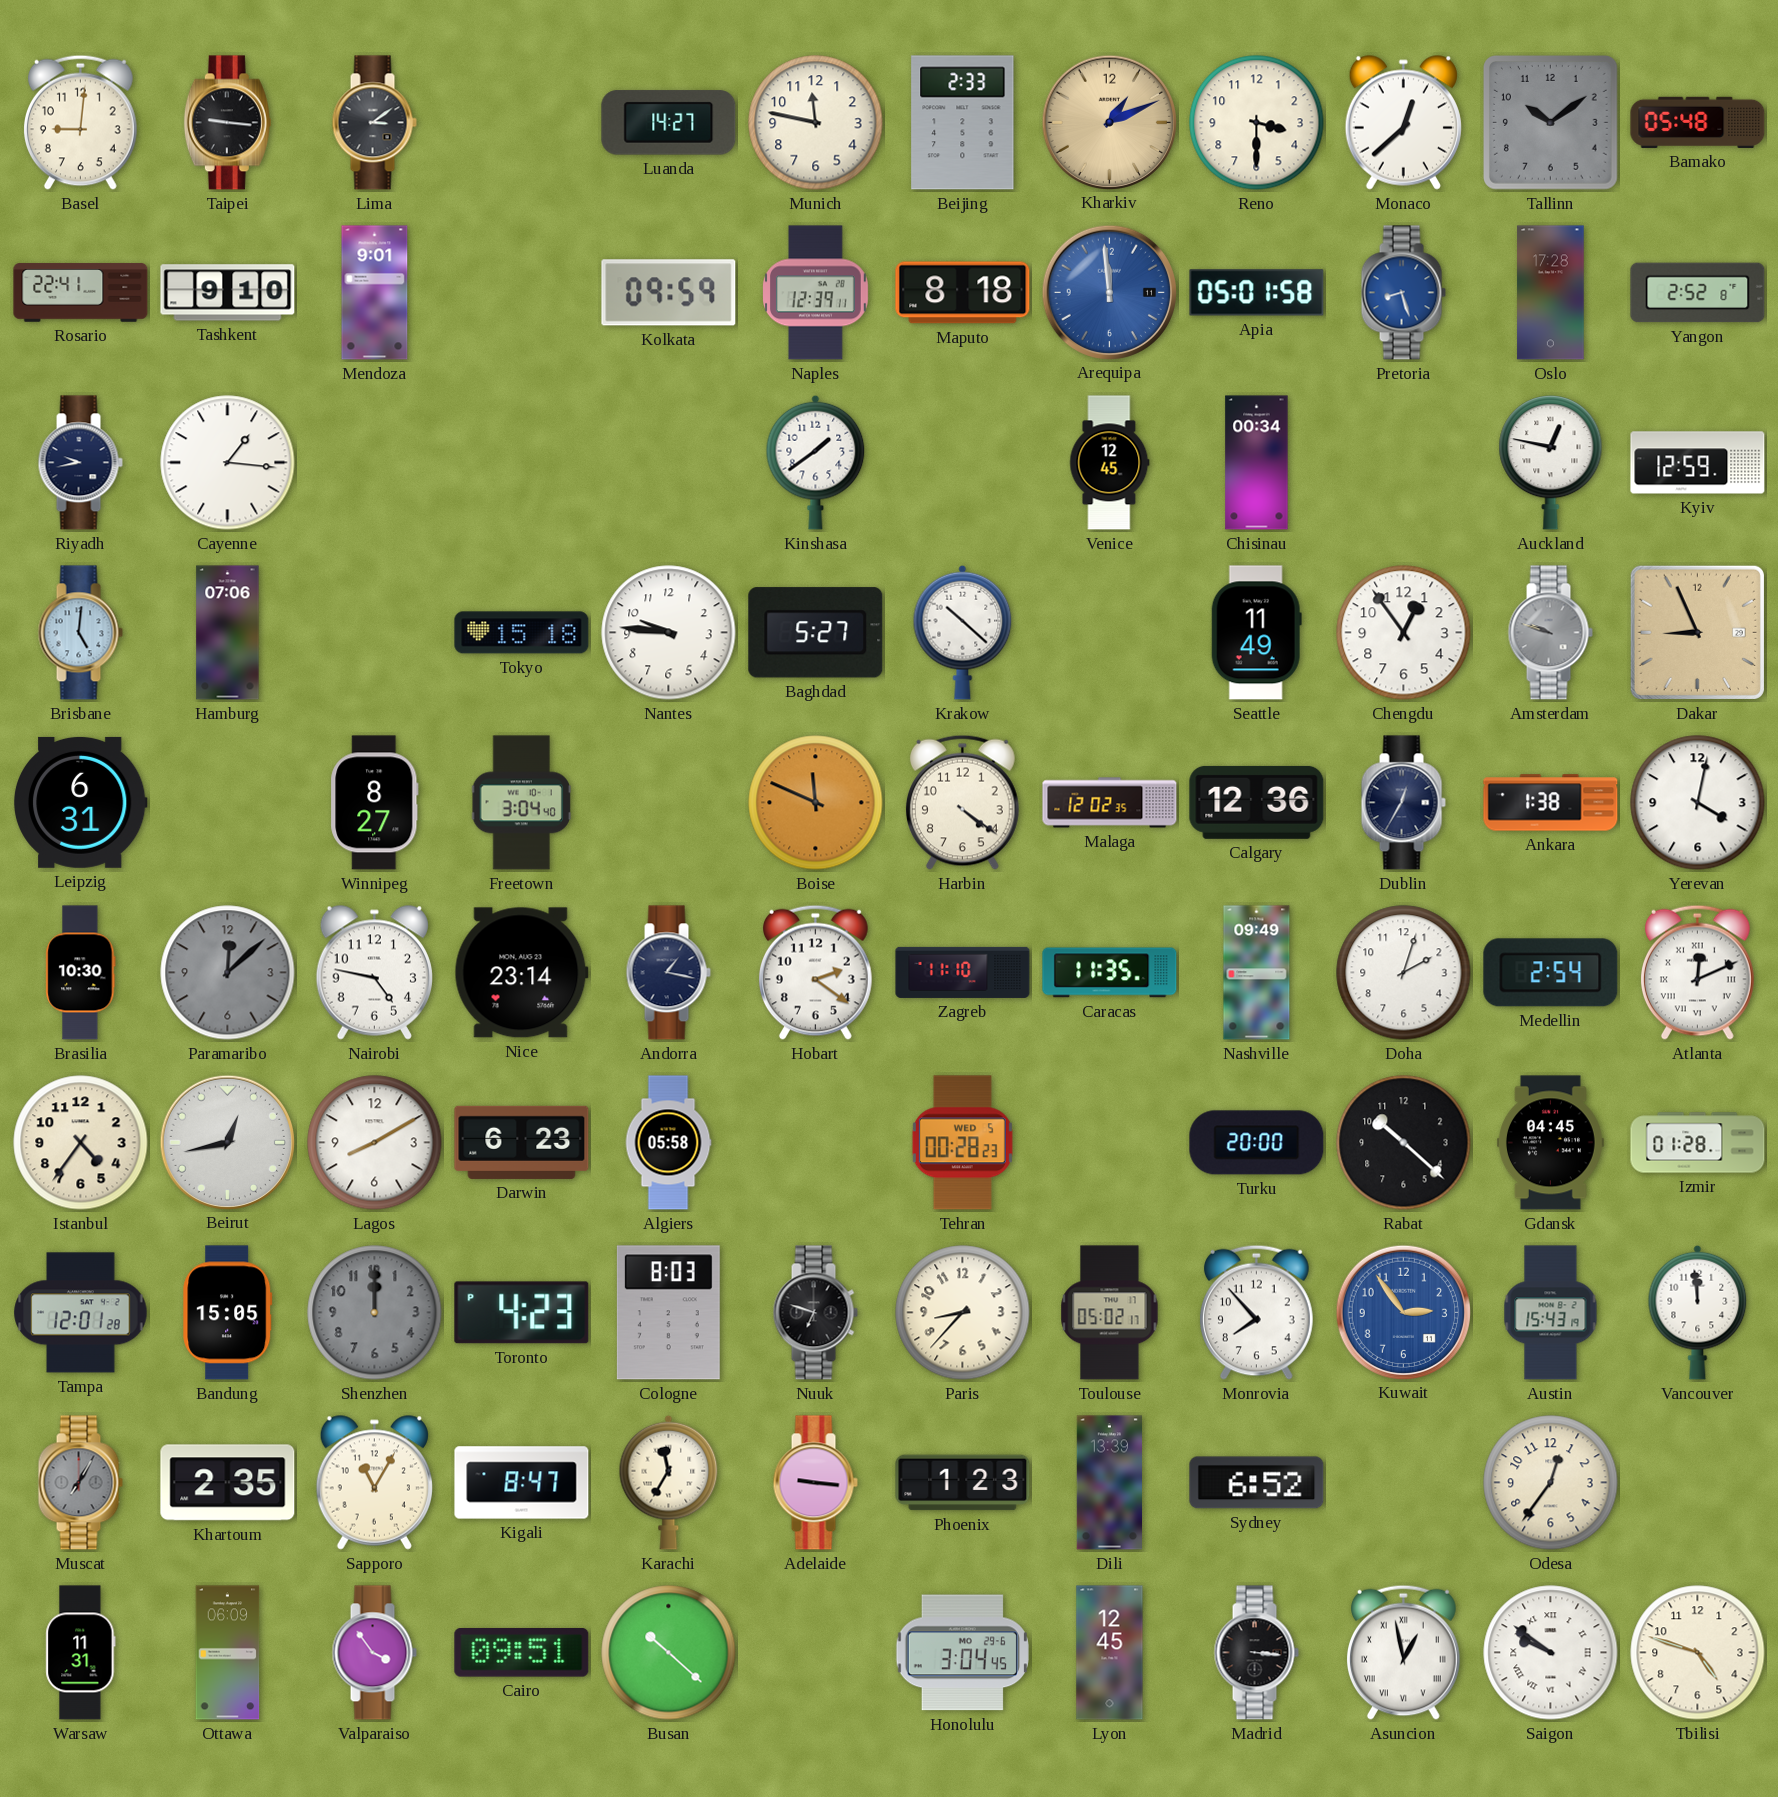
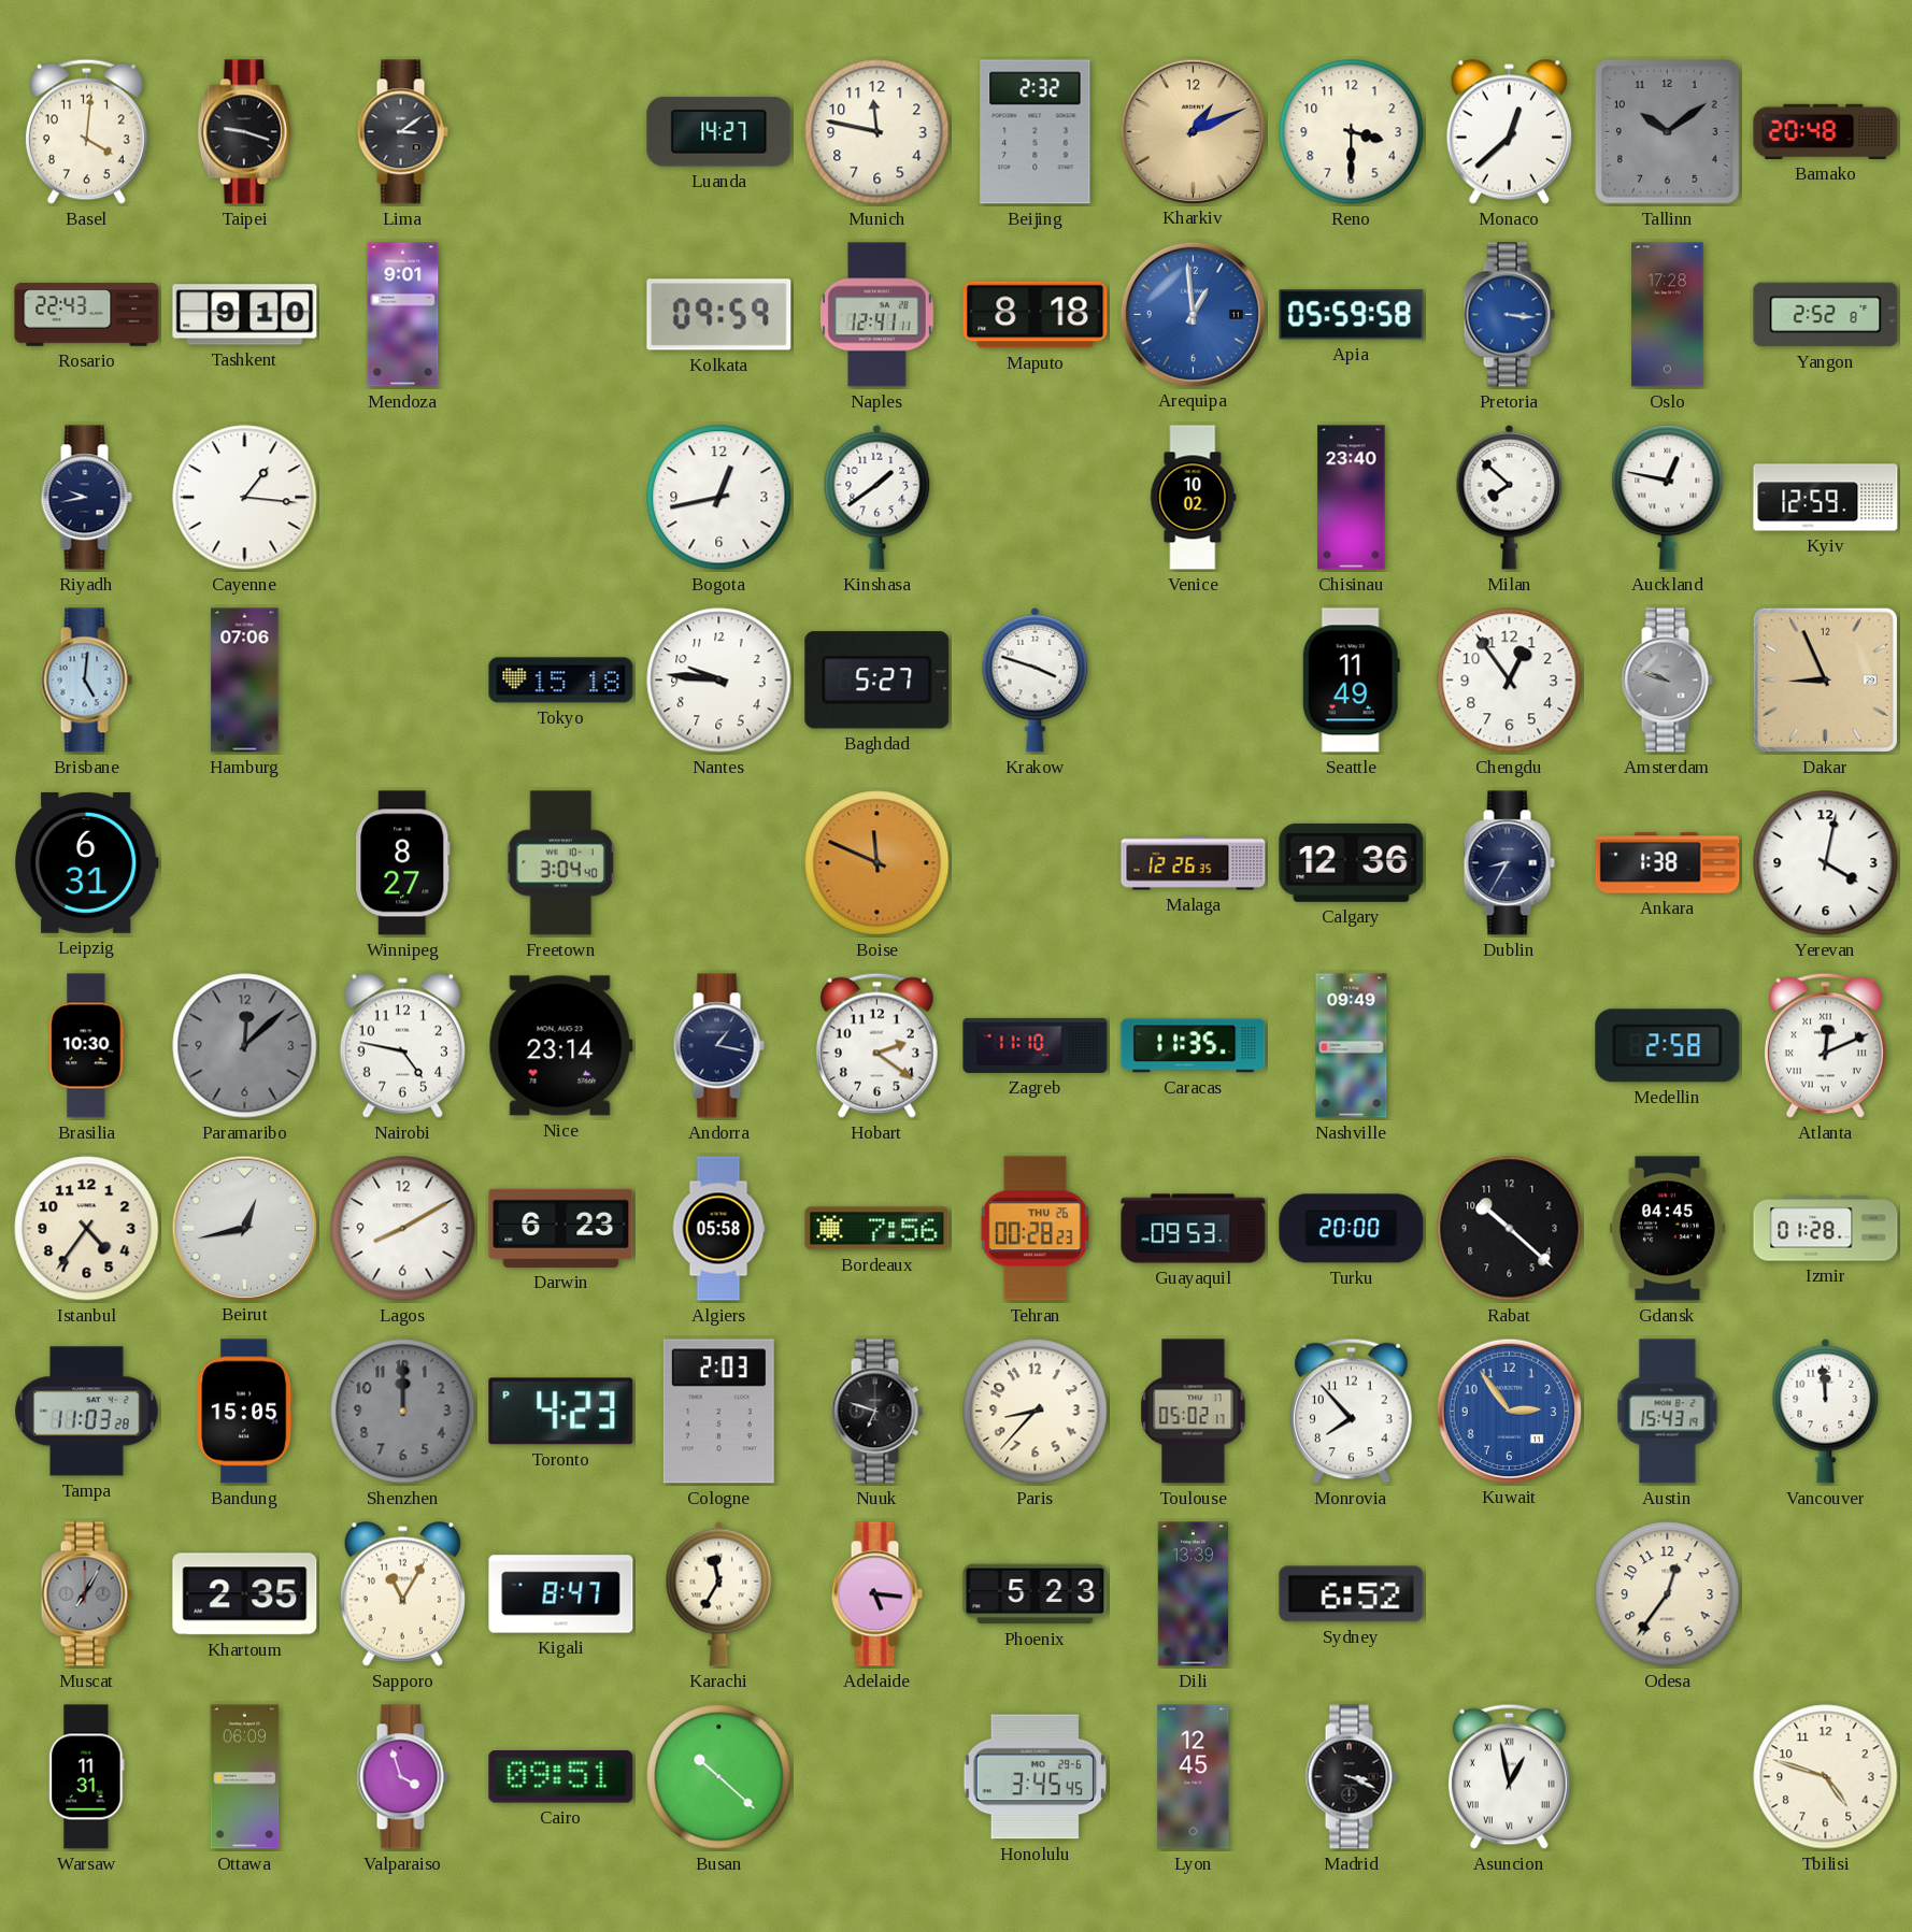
Basel: 9:01 -> 4:01 (86, 131)
Taipei: 9:16 -> 9:18 (244, 132)
Beijing: 2:33 -> 2:32 (1036, 132)
Bamako: 05:48 -> 20:48 (1826, 131)
Rosario: 22:41 -> 22:43 (87, 315)
Naples: 12:39 -> 12:41 (877, 315)
Arequipa: 11:59 -> 12:59 (1193, 314)
Apia: 05:01 -> 05:59 (1352, 315)
Pretoria: 8:27 -> 3:16 (1509, 315)
Bogota: none -> 12:43 (719, 498)
Venice: 12:45 -> 10:02 (1194, 498)
Chisinau: 00:34 -> 23:40 (1352, 498)
Milan: none -> 7:52 (1510, 497)
Krakow: 10:22 -> 3:48 (1036, 679)
Harbin: 4:21 -> none (962, 802)
Malaga: 12:02 -> 12:26 (1194, 863)
Dublin: 12:35 -> 8:35 (1509, 863)
Doha: 2:03 -> none (1404, 973)
Medellin: 2:54 -> 2:58 (1668, 1046)
Bordeaux: none -> 7:56 (877, 1229)
Tehran date: WED 5 -> THU 26 (1035, 1229)
Guayaquil: none -> 09:53 (1194, 1229)
Tampa: 12:01 -> 11:03 (87, 1412)
Cologne: 8:03 -> 2:03 (718, 1412)
Adelaide: 9:16 -> 5:16 (876, 1594)
Phoenix: 1:23 -> 5:23 (1036, 1594)
Valparaiso: 3:54 -> 3:57 (402, 1777)
Honolulu: 3:04 -> 3:45 (1035, 1777)
Madrid: 3:16 -> 3:19 (1351, 1777)
Saigon: 9:51 -> none (1551, 1653)
